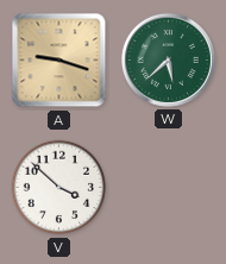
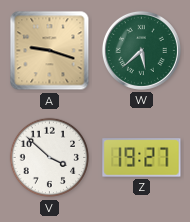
Z: none -> 19:27 (142, 158)
